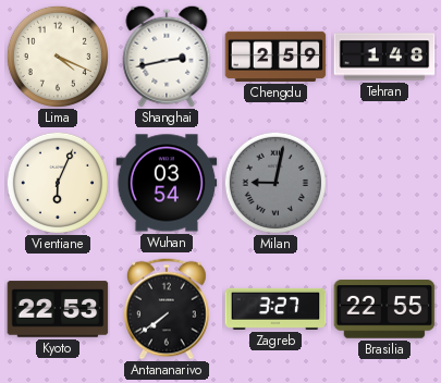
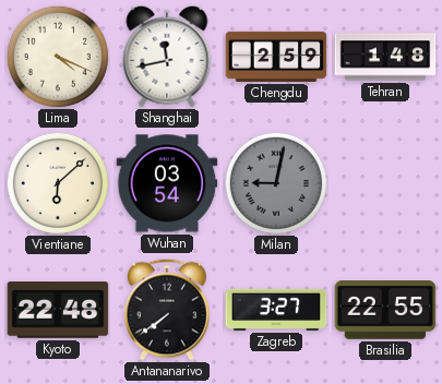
Shanghai: 2:43 -> 11:43 (167, 57)
Vientiane: 6:04 -> 6:08 (58, 183)
Kyoto: 22:53 -> 22:48 (58, 310)
